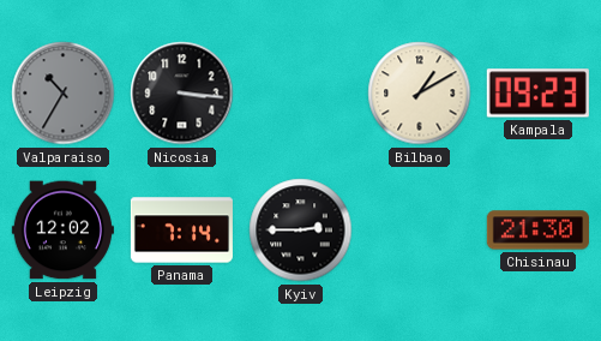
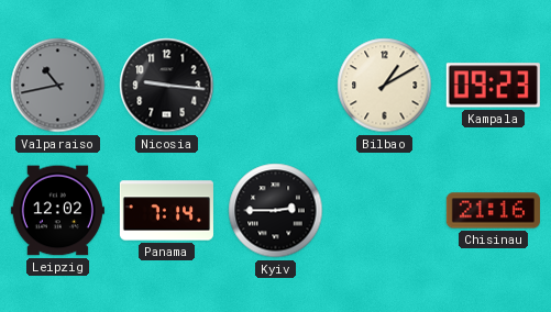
Valparaiso: 10:35 -> 10:43 (58, 86)
Nicosia: 3:16 -> 9:16 (167, 86)
Chisinau: 21:30 -> 21:16 (493, 211)
